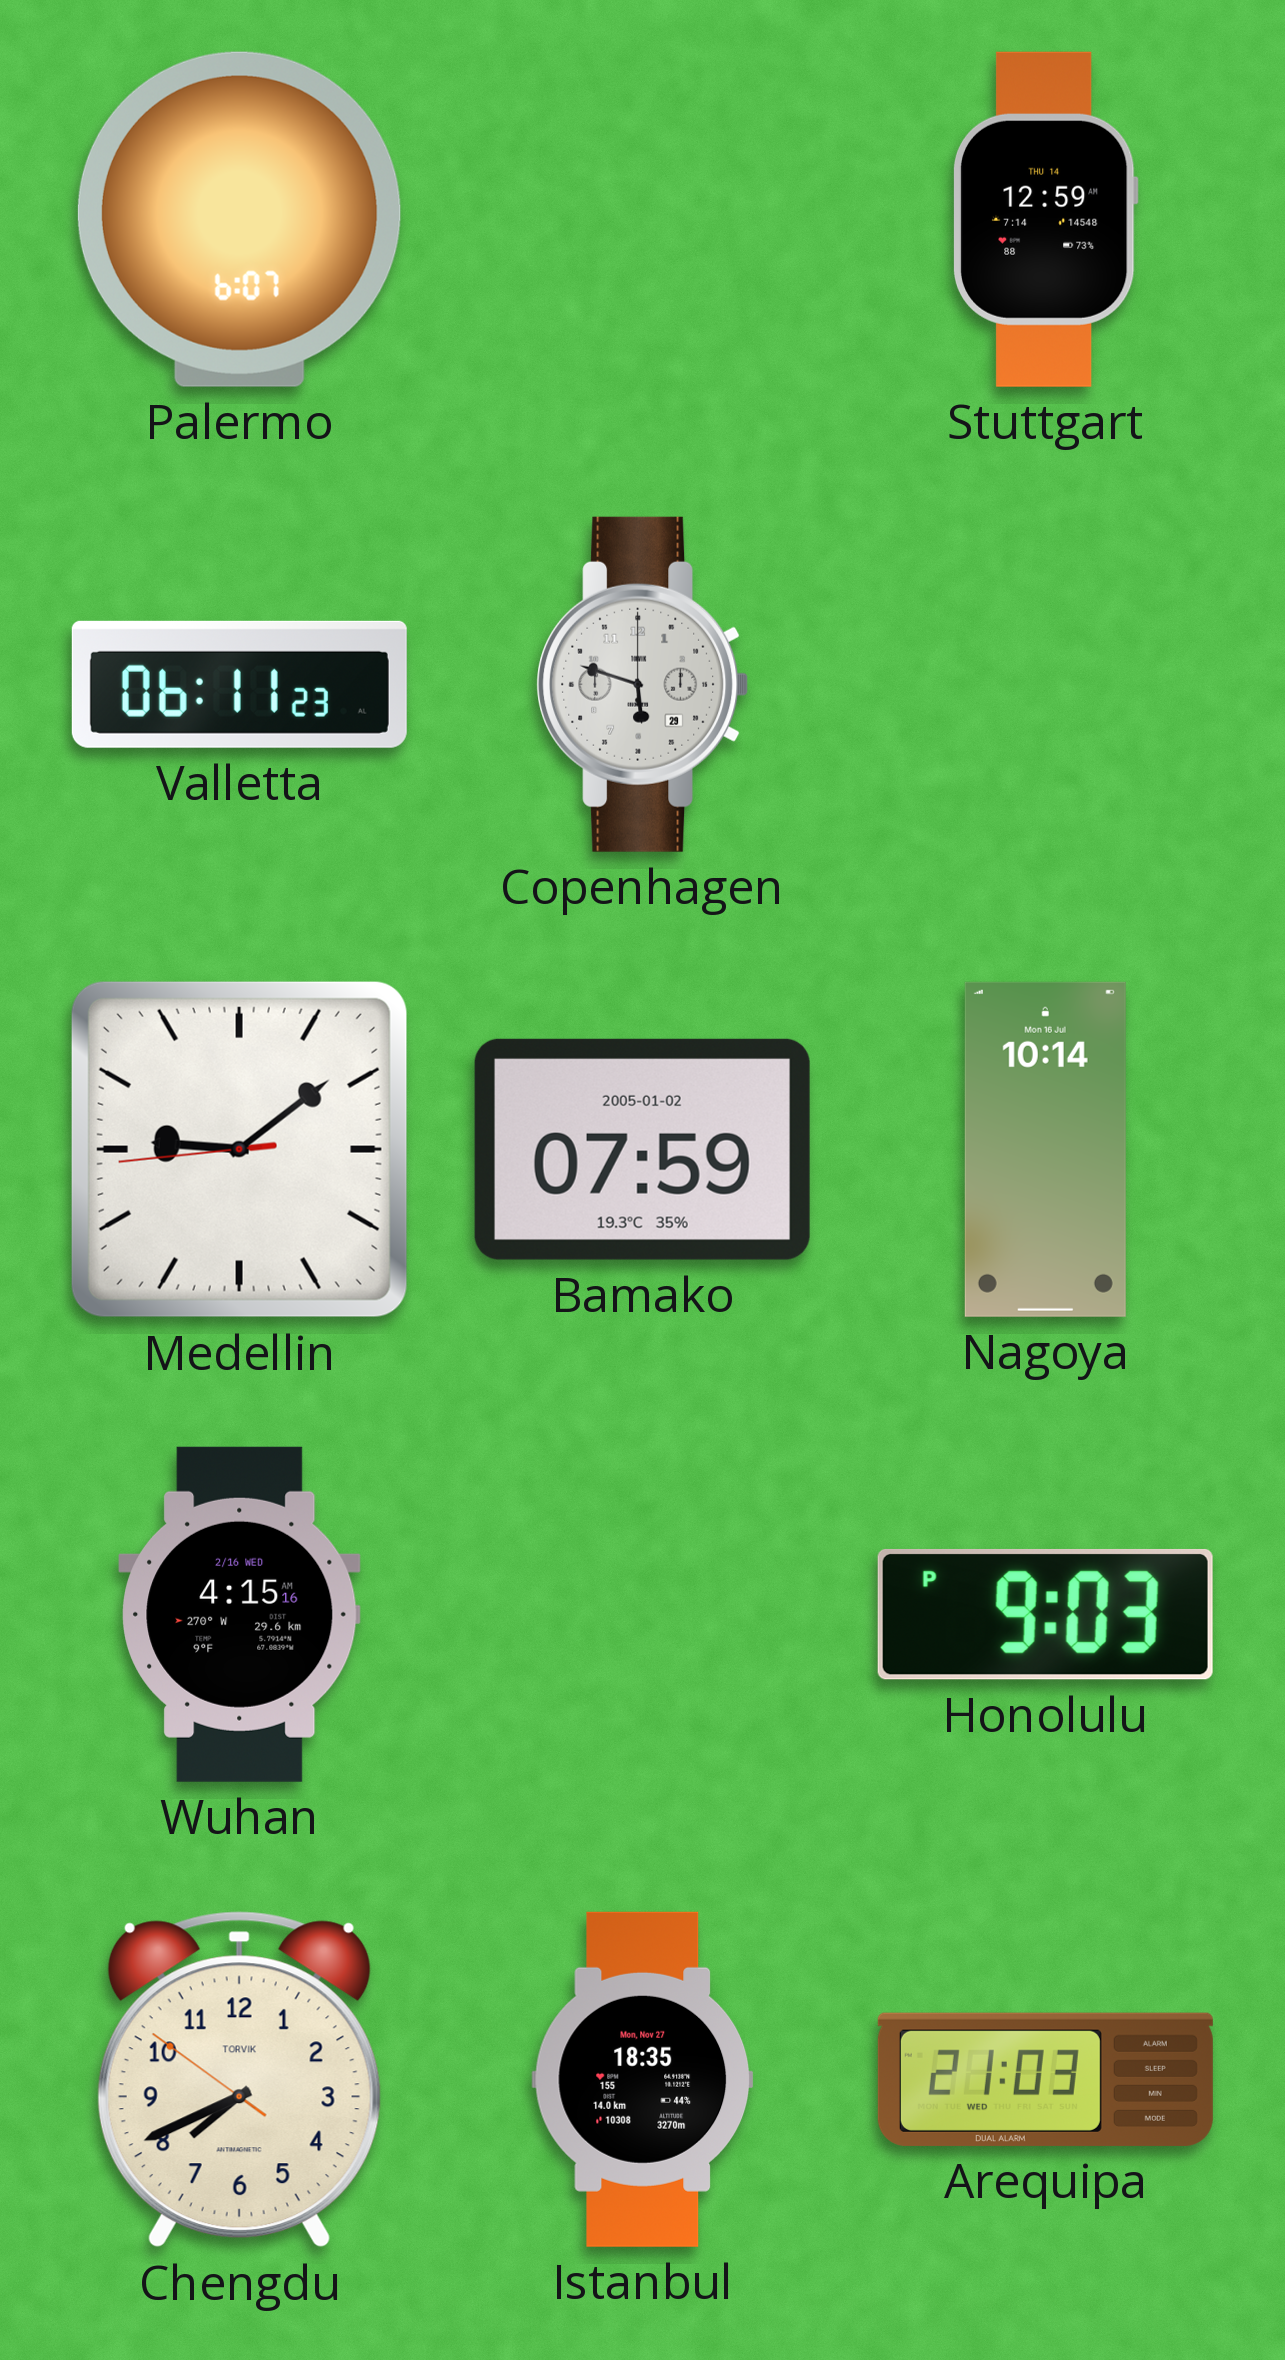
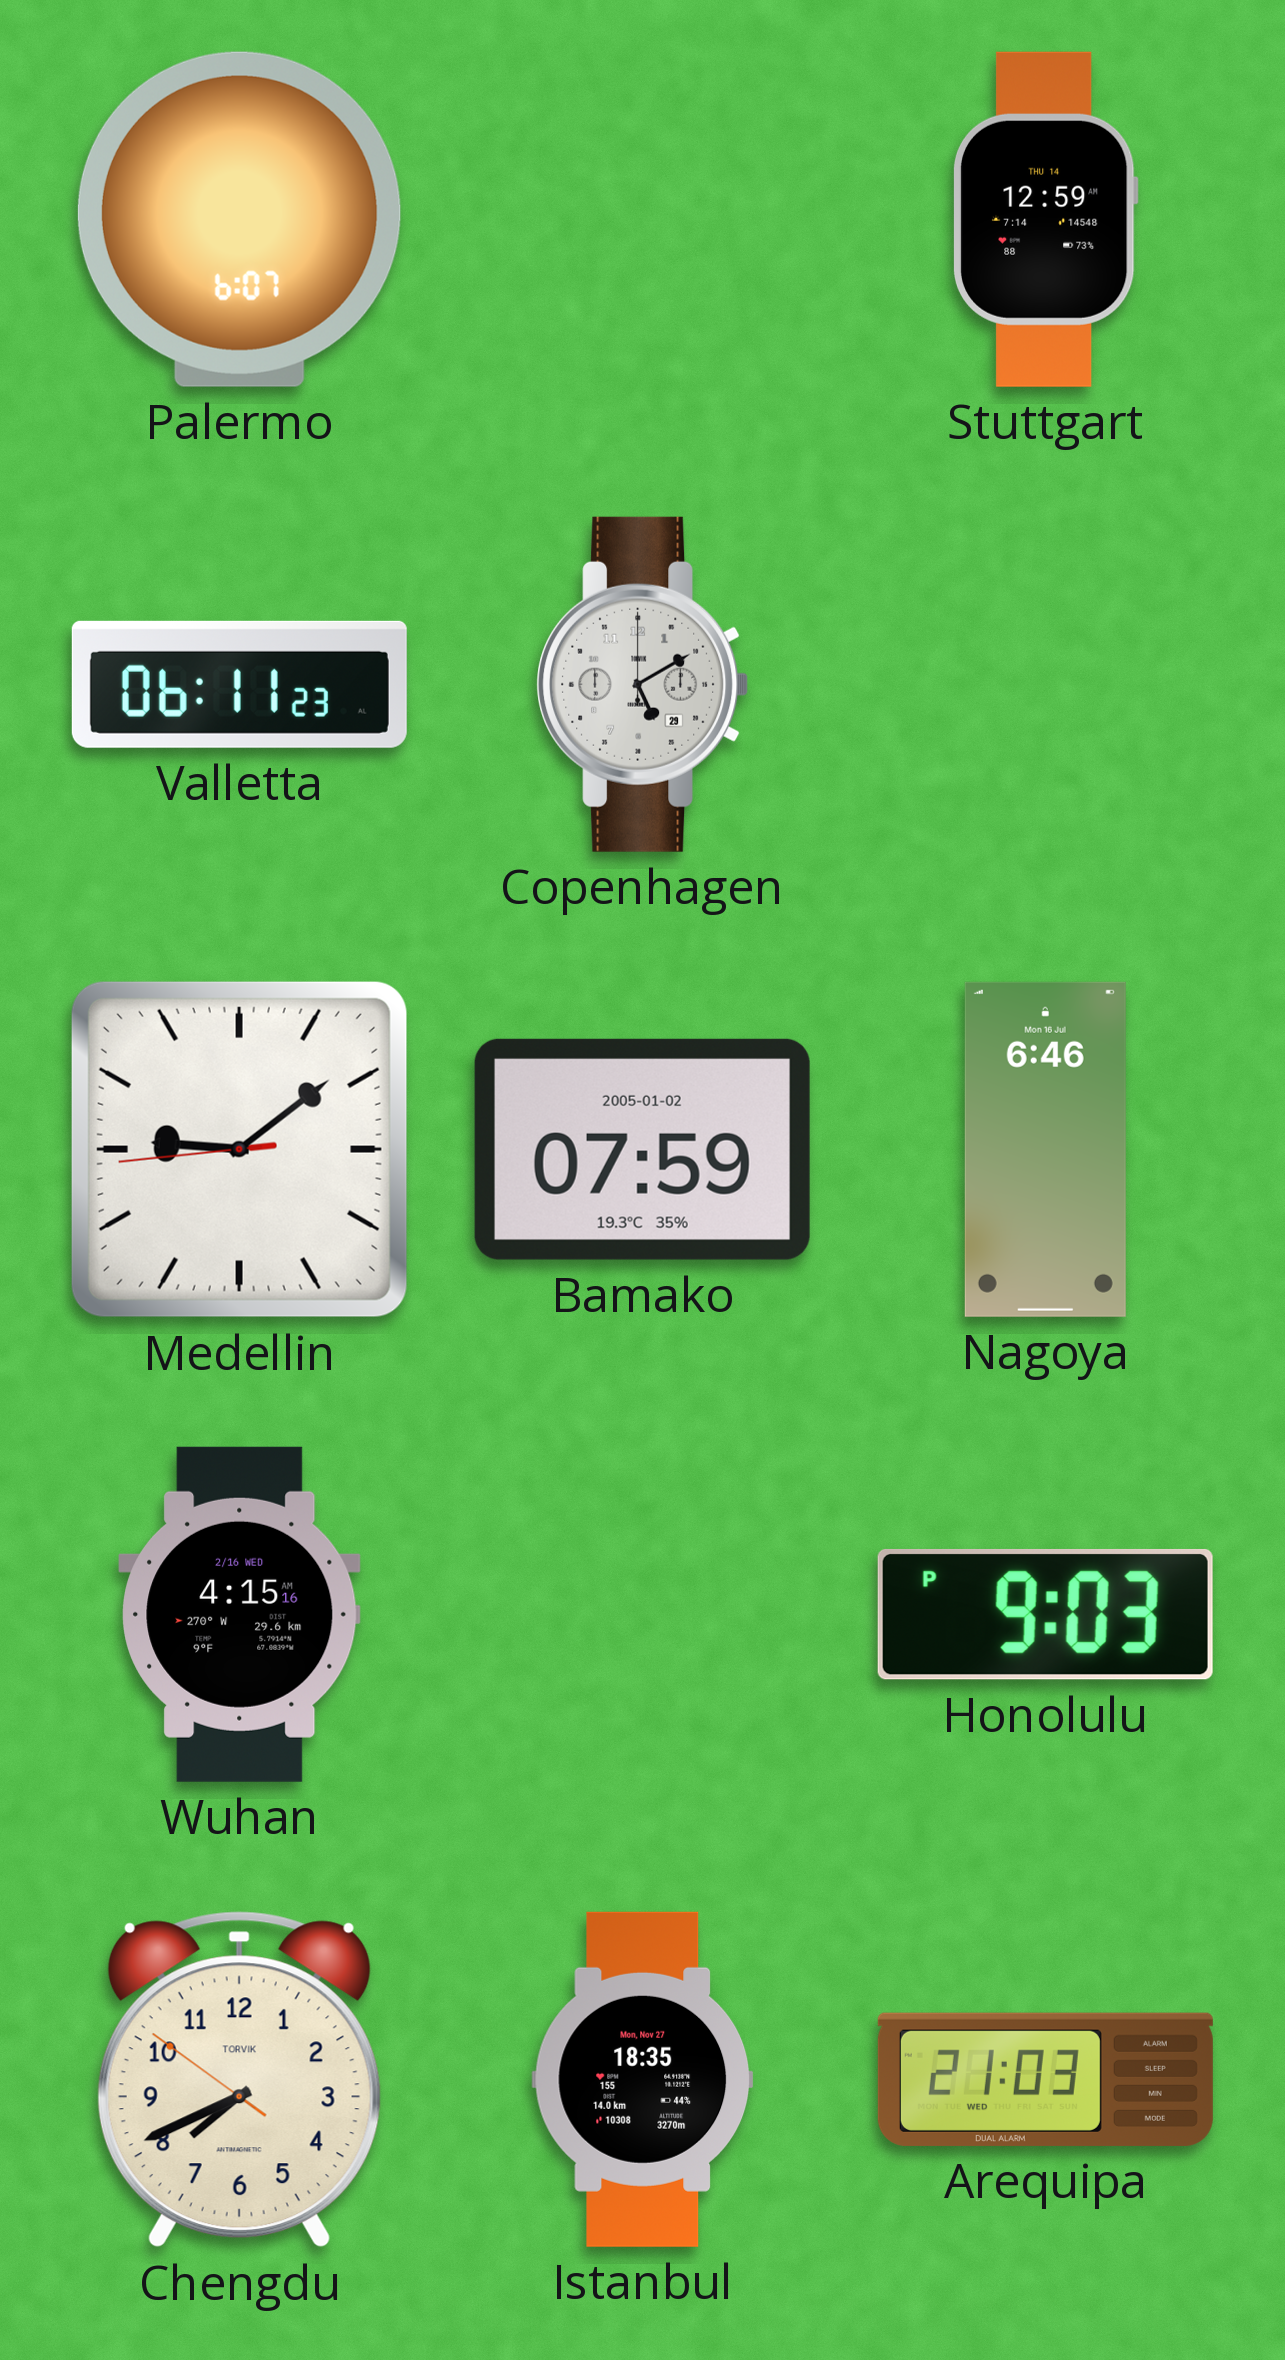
Copenhagen: 5:48 -> 5:10 (643, 684)
Nagoya: 10:14 -> 6:46 (1045, 1149)
